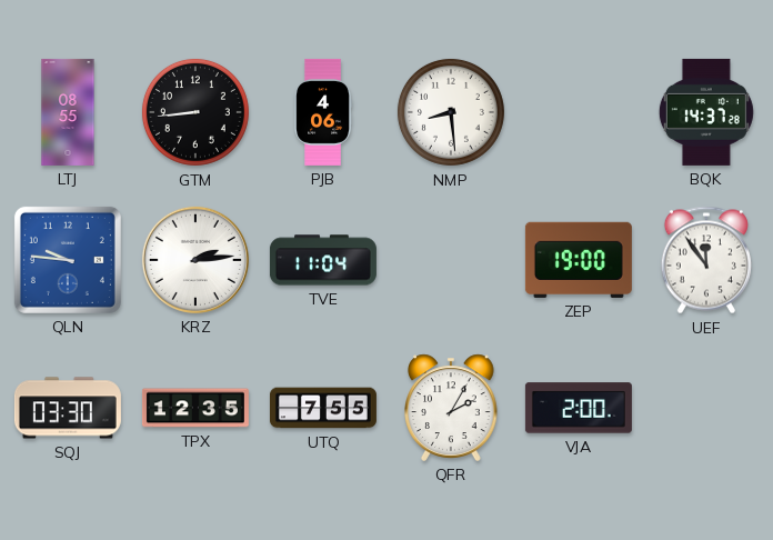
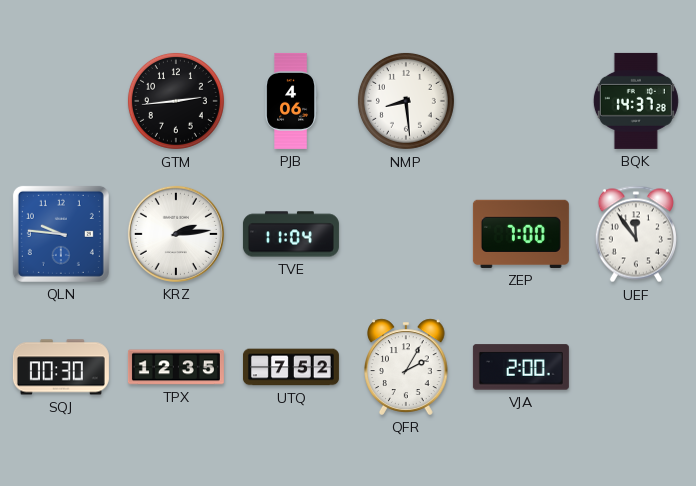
LTJ: 08:55 -> none (68, 112)
GTM: 8:44 -> 2:44 (176, 101)
ZEP: 19:00 -> 7:00 (521, 234)
SQJ: 03:30 -> 00:30 (61, 367)
UTQ: 7:55 -> 7:52 (291, 367)
